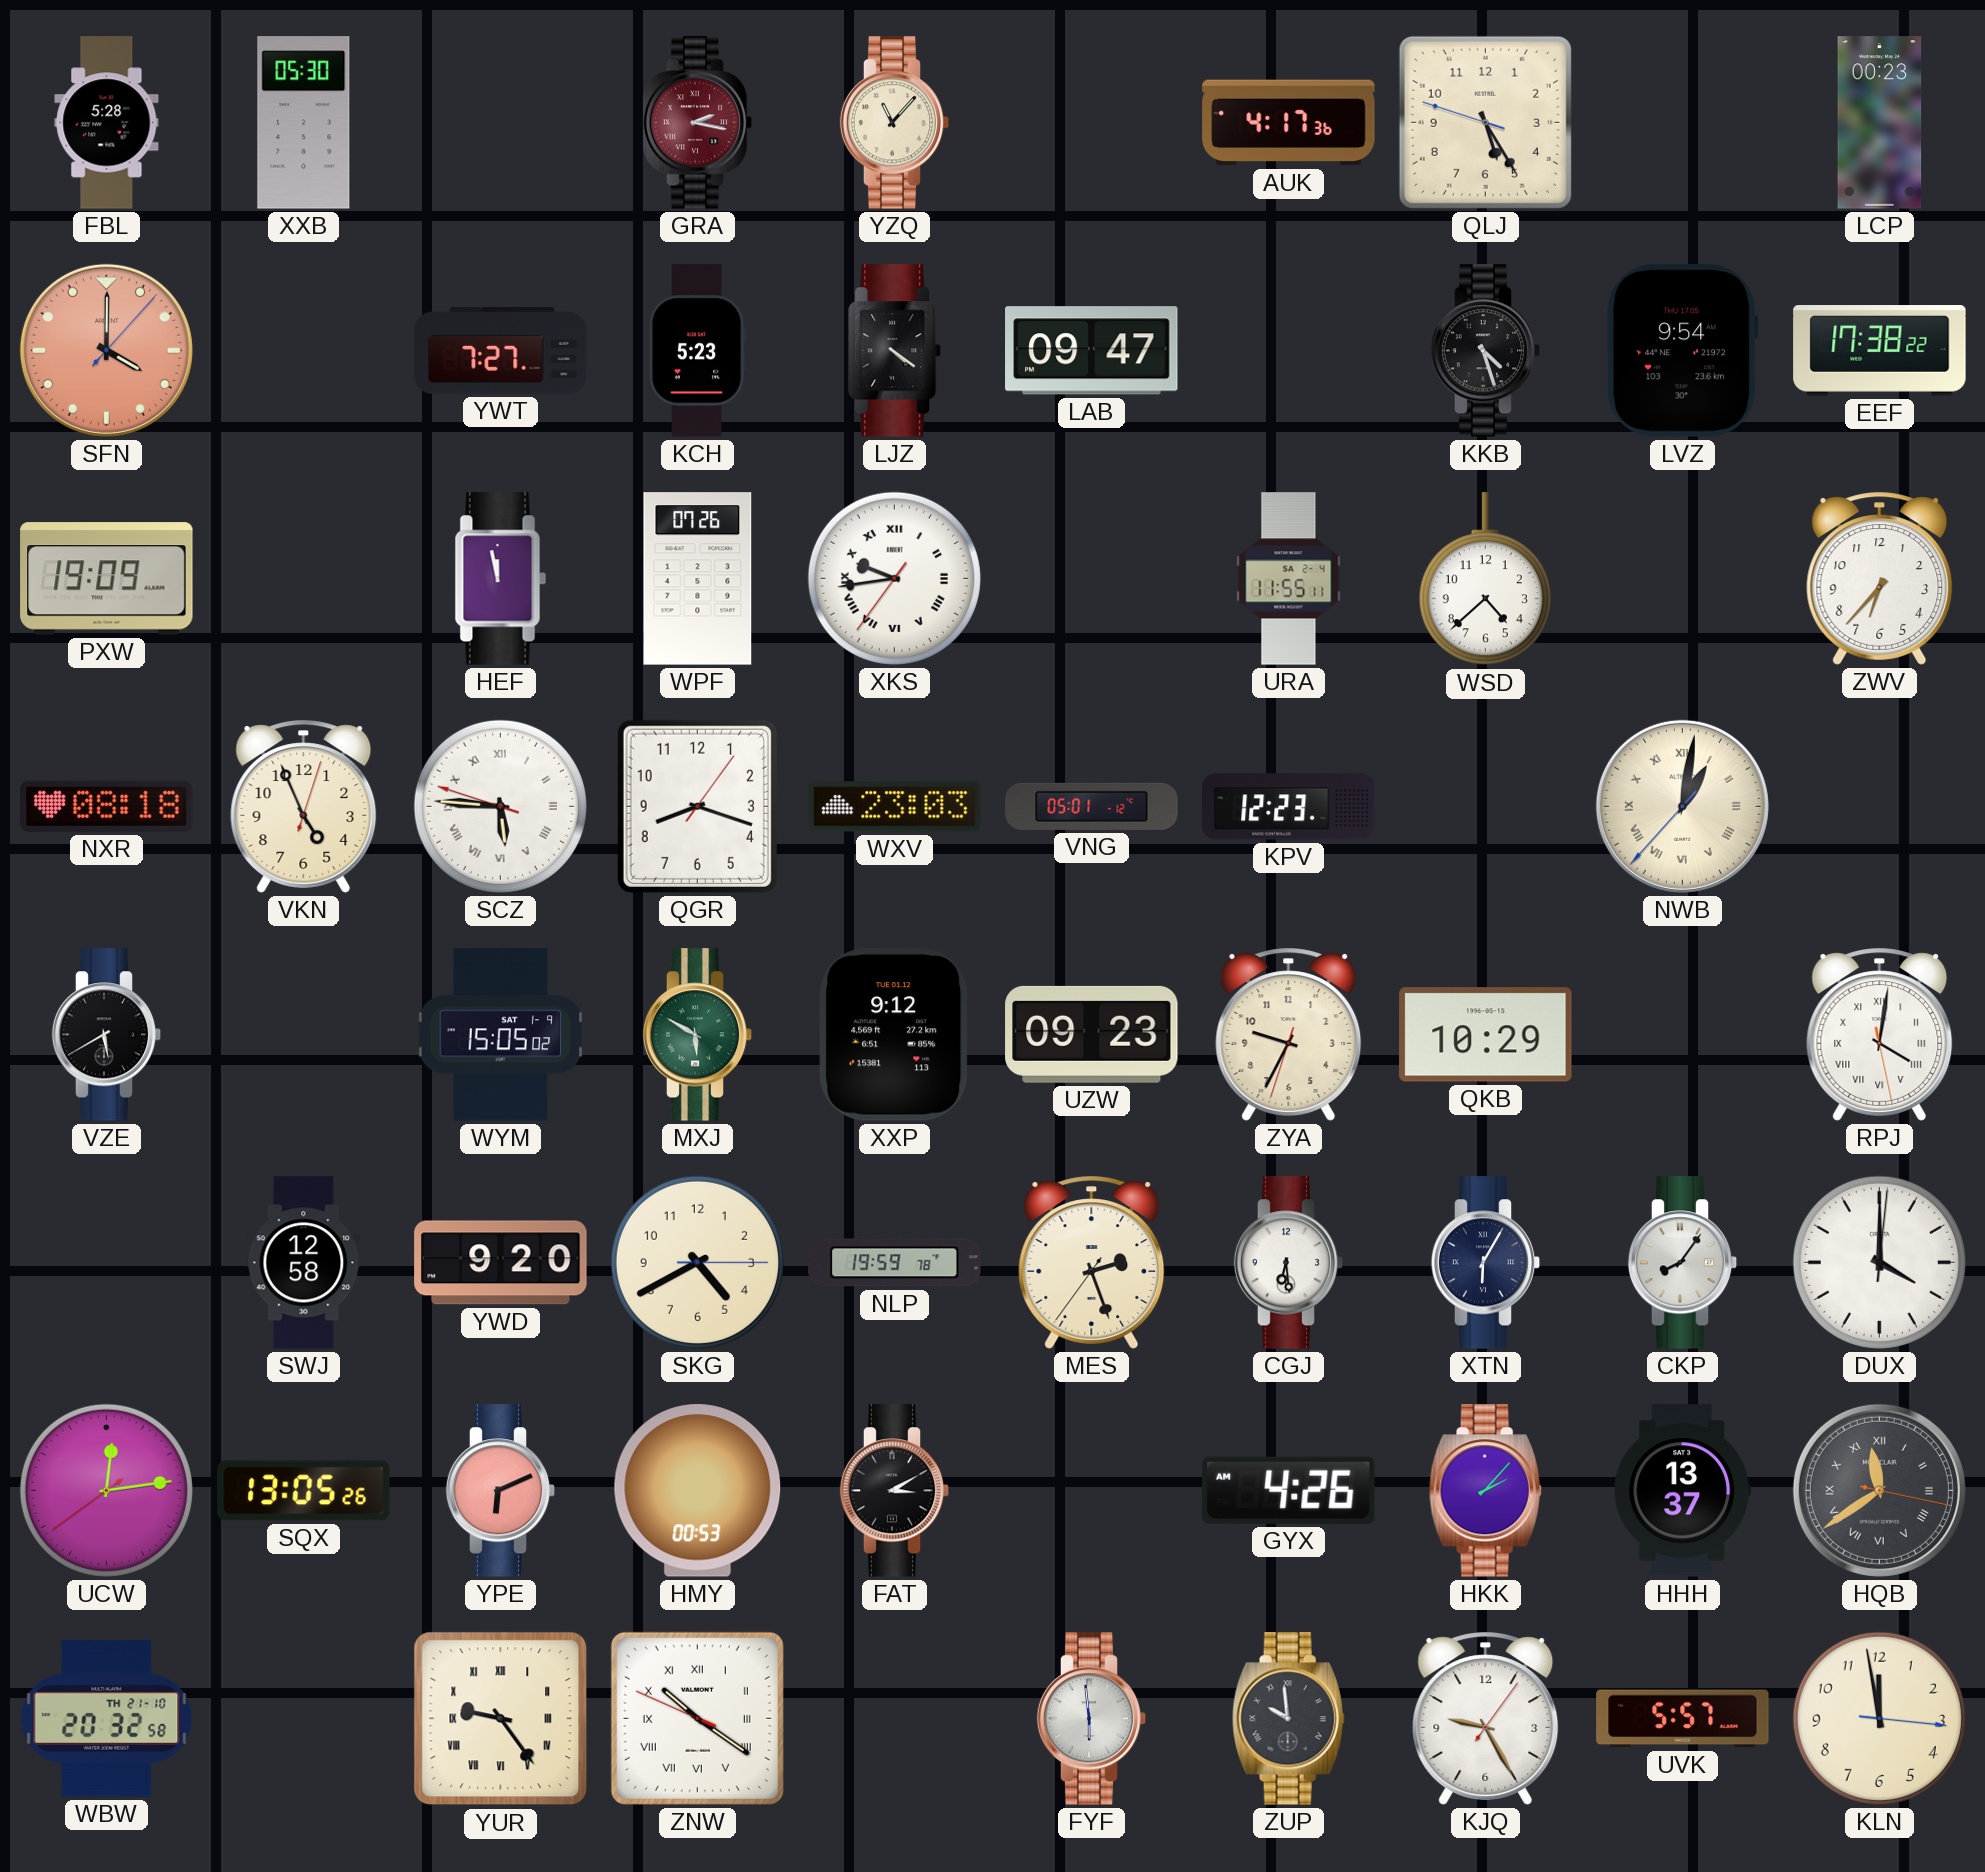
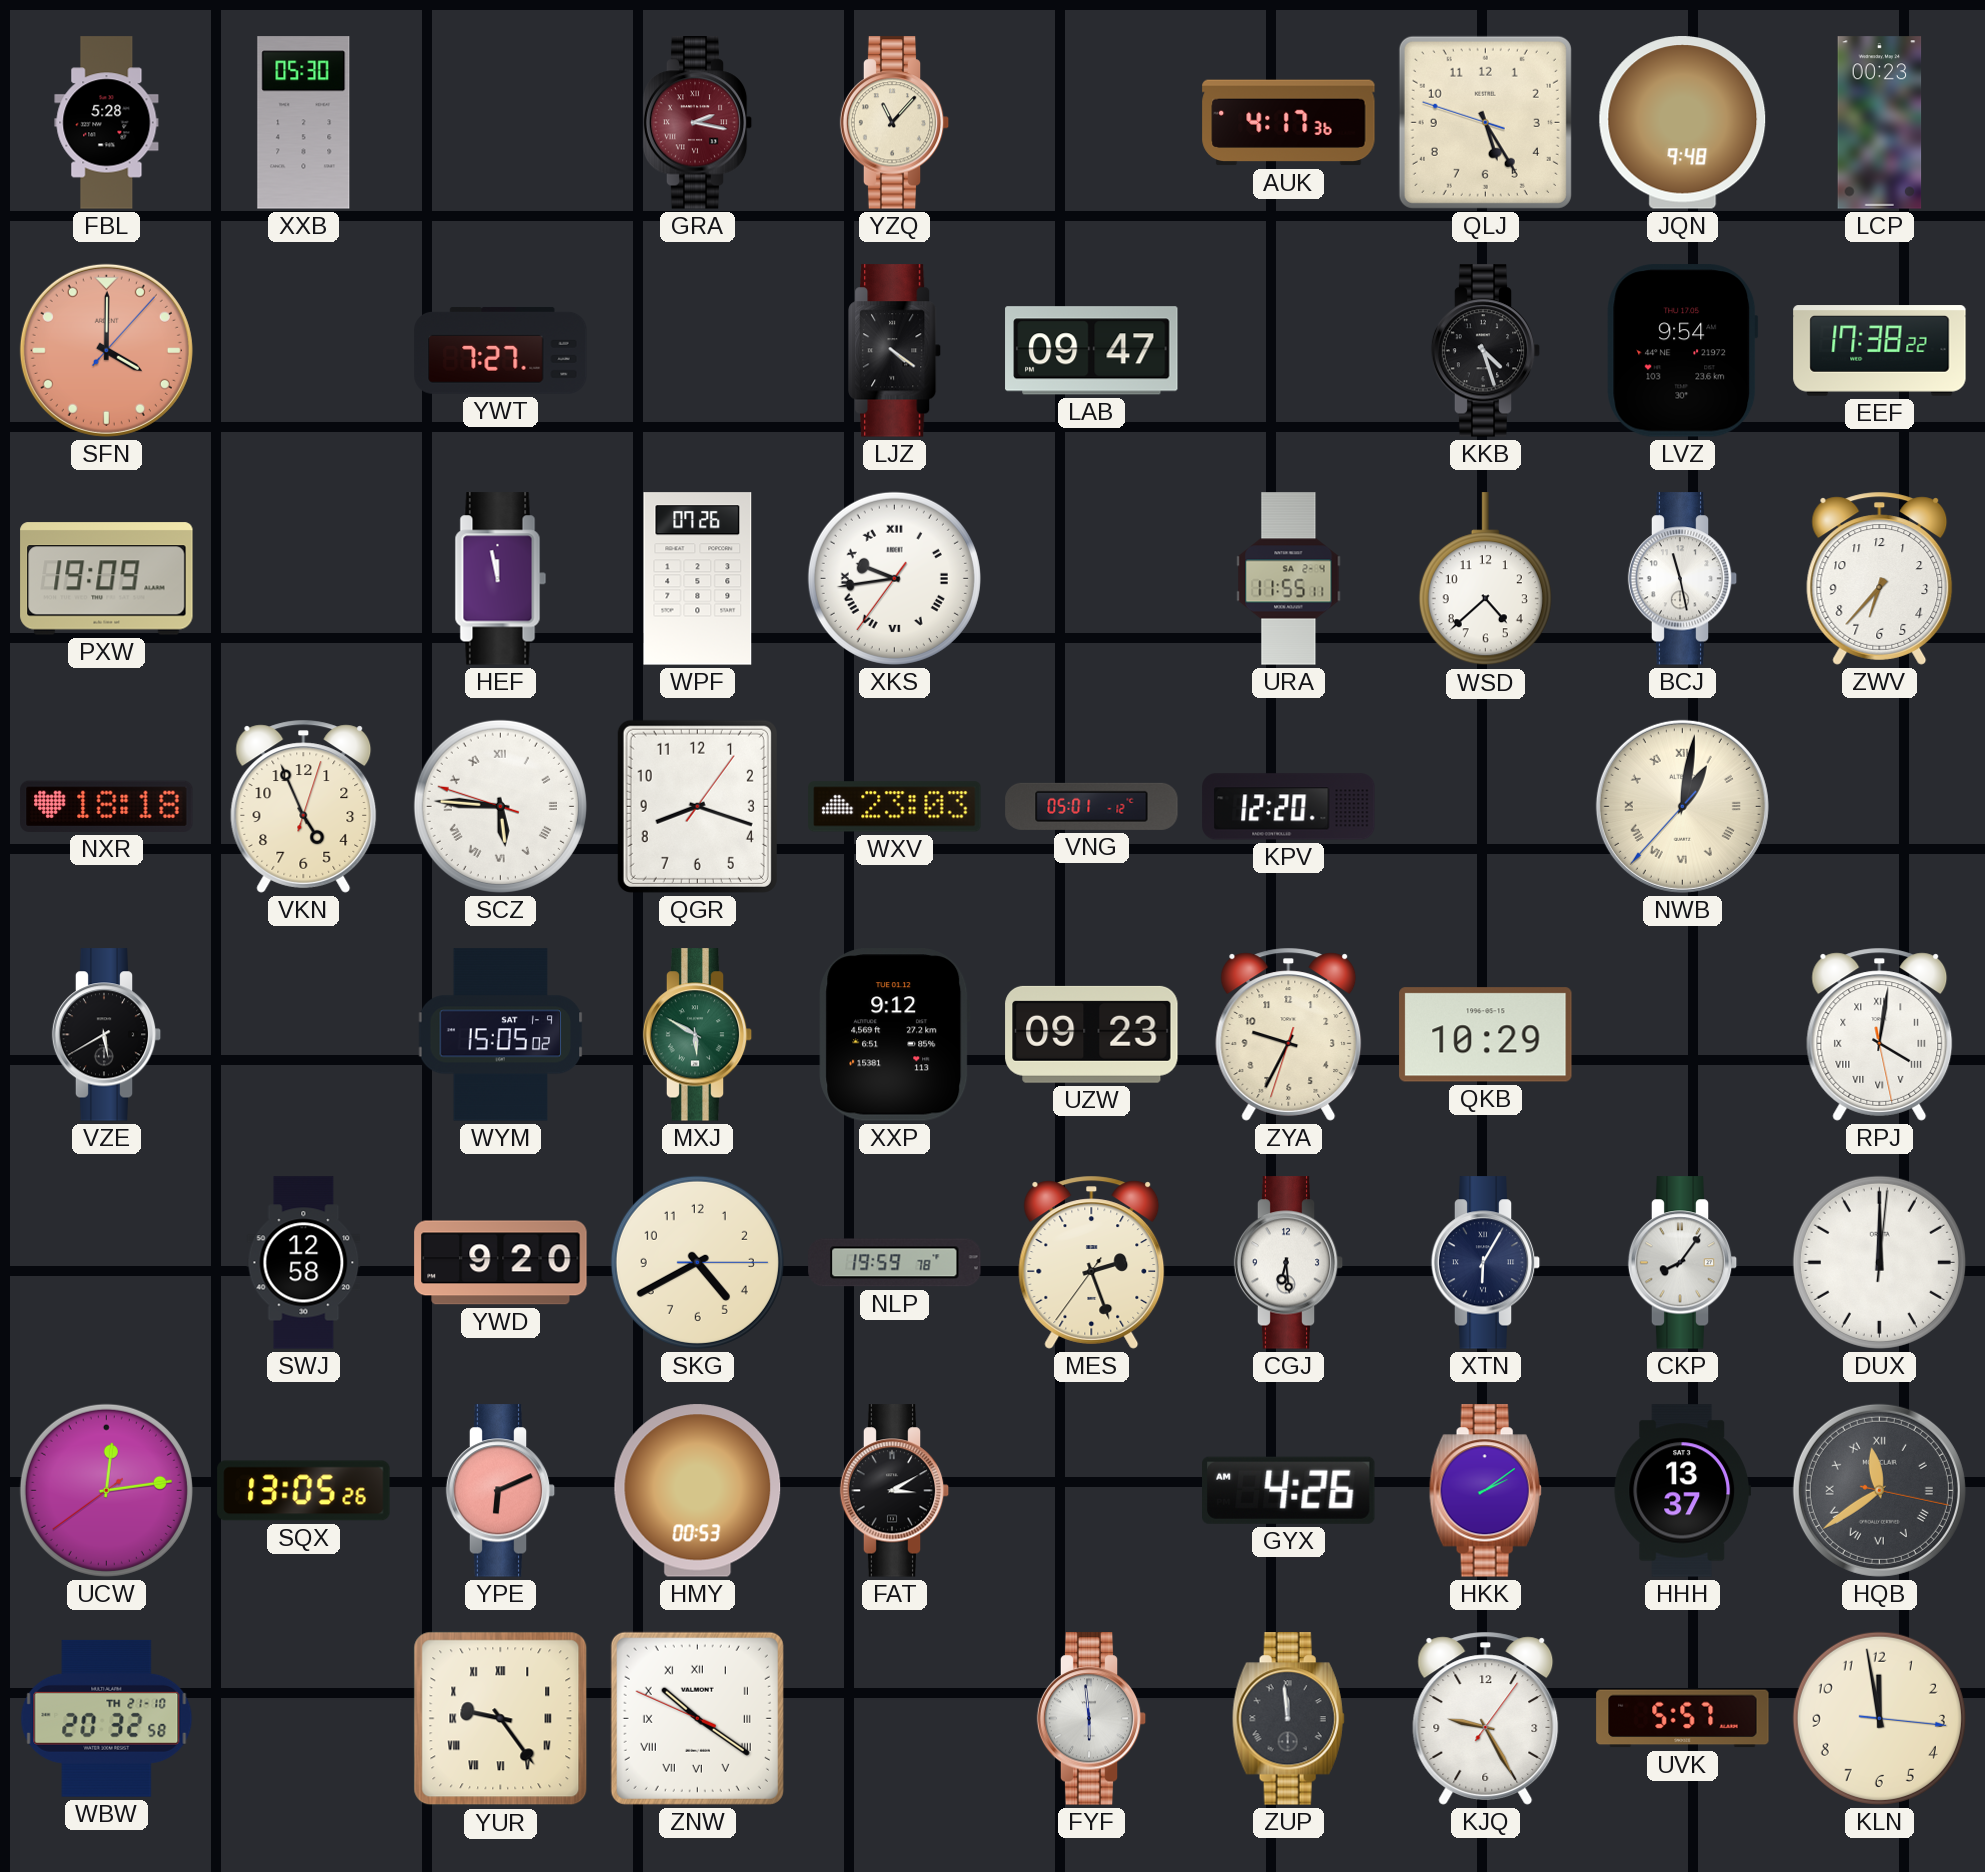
JQN: none -> 9:48 (1683, 123)
KCH: 5:23 -> none (697, 351)
BCJ: none -> 11:28 (1683, 579)
NXR: 08:18 -> 18:18 (107, 806)
KPV: 12:23 -> 12:20 (1289, 807)
DUX: 4:00 -> 12:00 (1879, 1262)
HKK: 2:07 -> 2:09 (1485, 1491)
ZUP: 9:59 -> 11:59 (1288, 1719)
